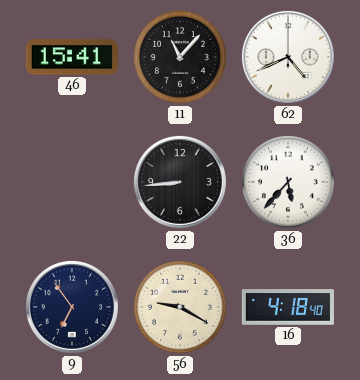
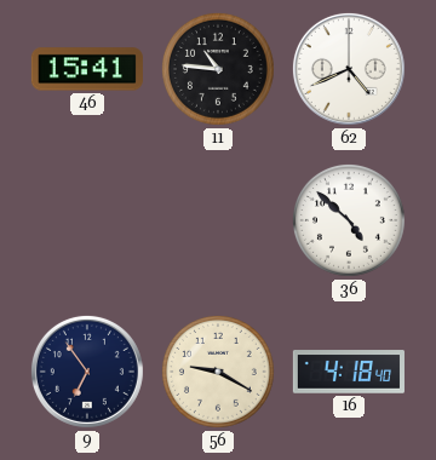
11: 11:07 -> 10:46 (218, 69)
22: 8:44 -> none (180, 182)
36: 5:37 -> 4:52 (349, 220)
